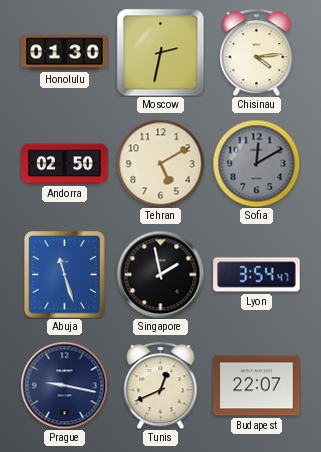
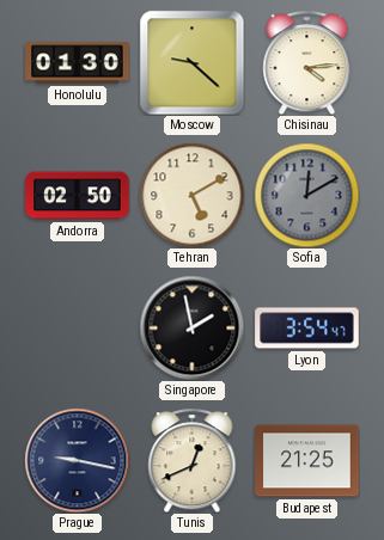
Moscow: 2:32 -> 9:22 (191, 62)
Abuja: 11:27 -> none (65, 275)
Budapest: 22:07 -> 21:25 (307, 461)
